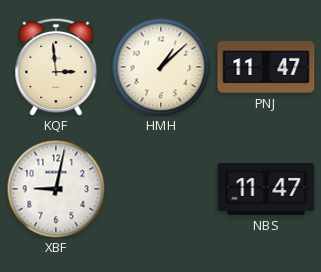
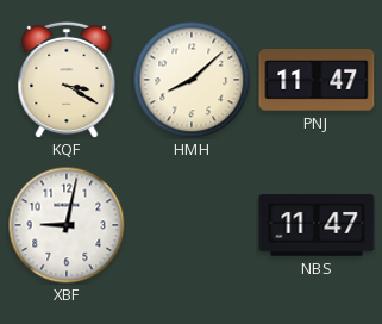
KQF: 2:59 -> 3:20 (67, 80)
HMH: 1:08 -> 8:08 (192, 80)
